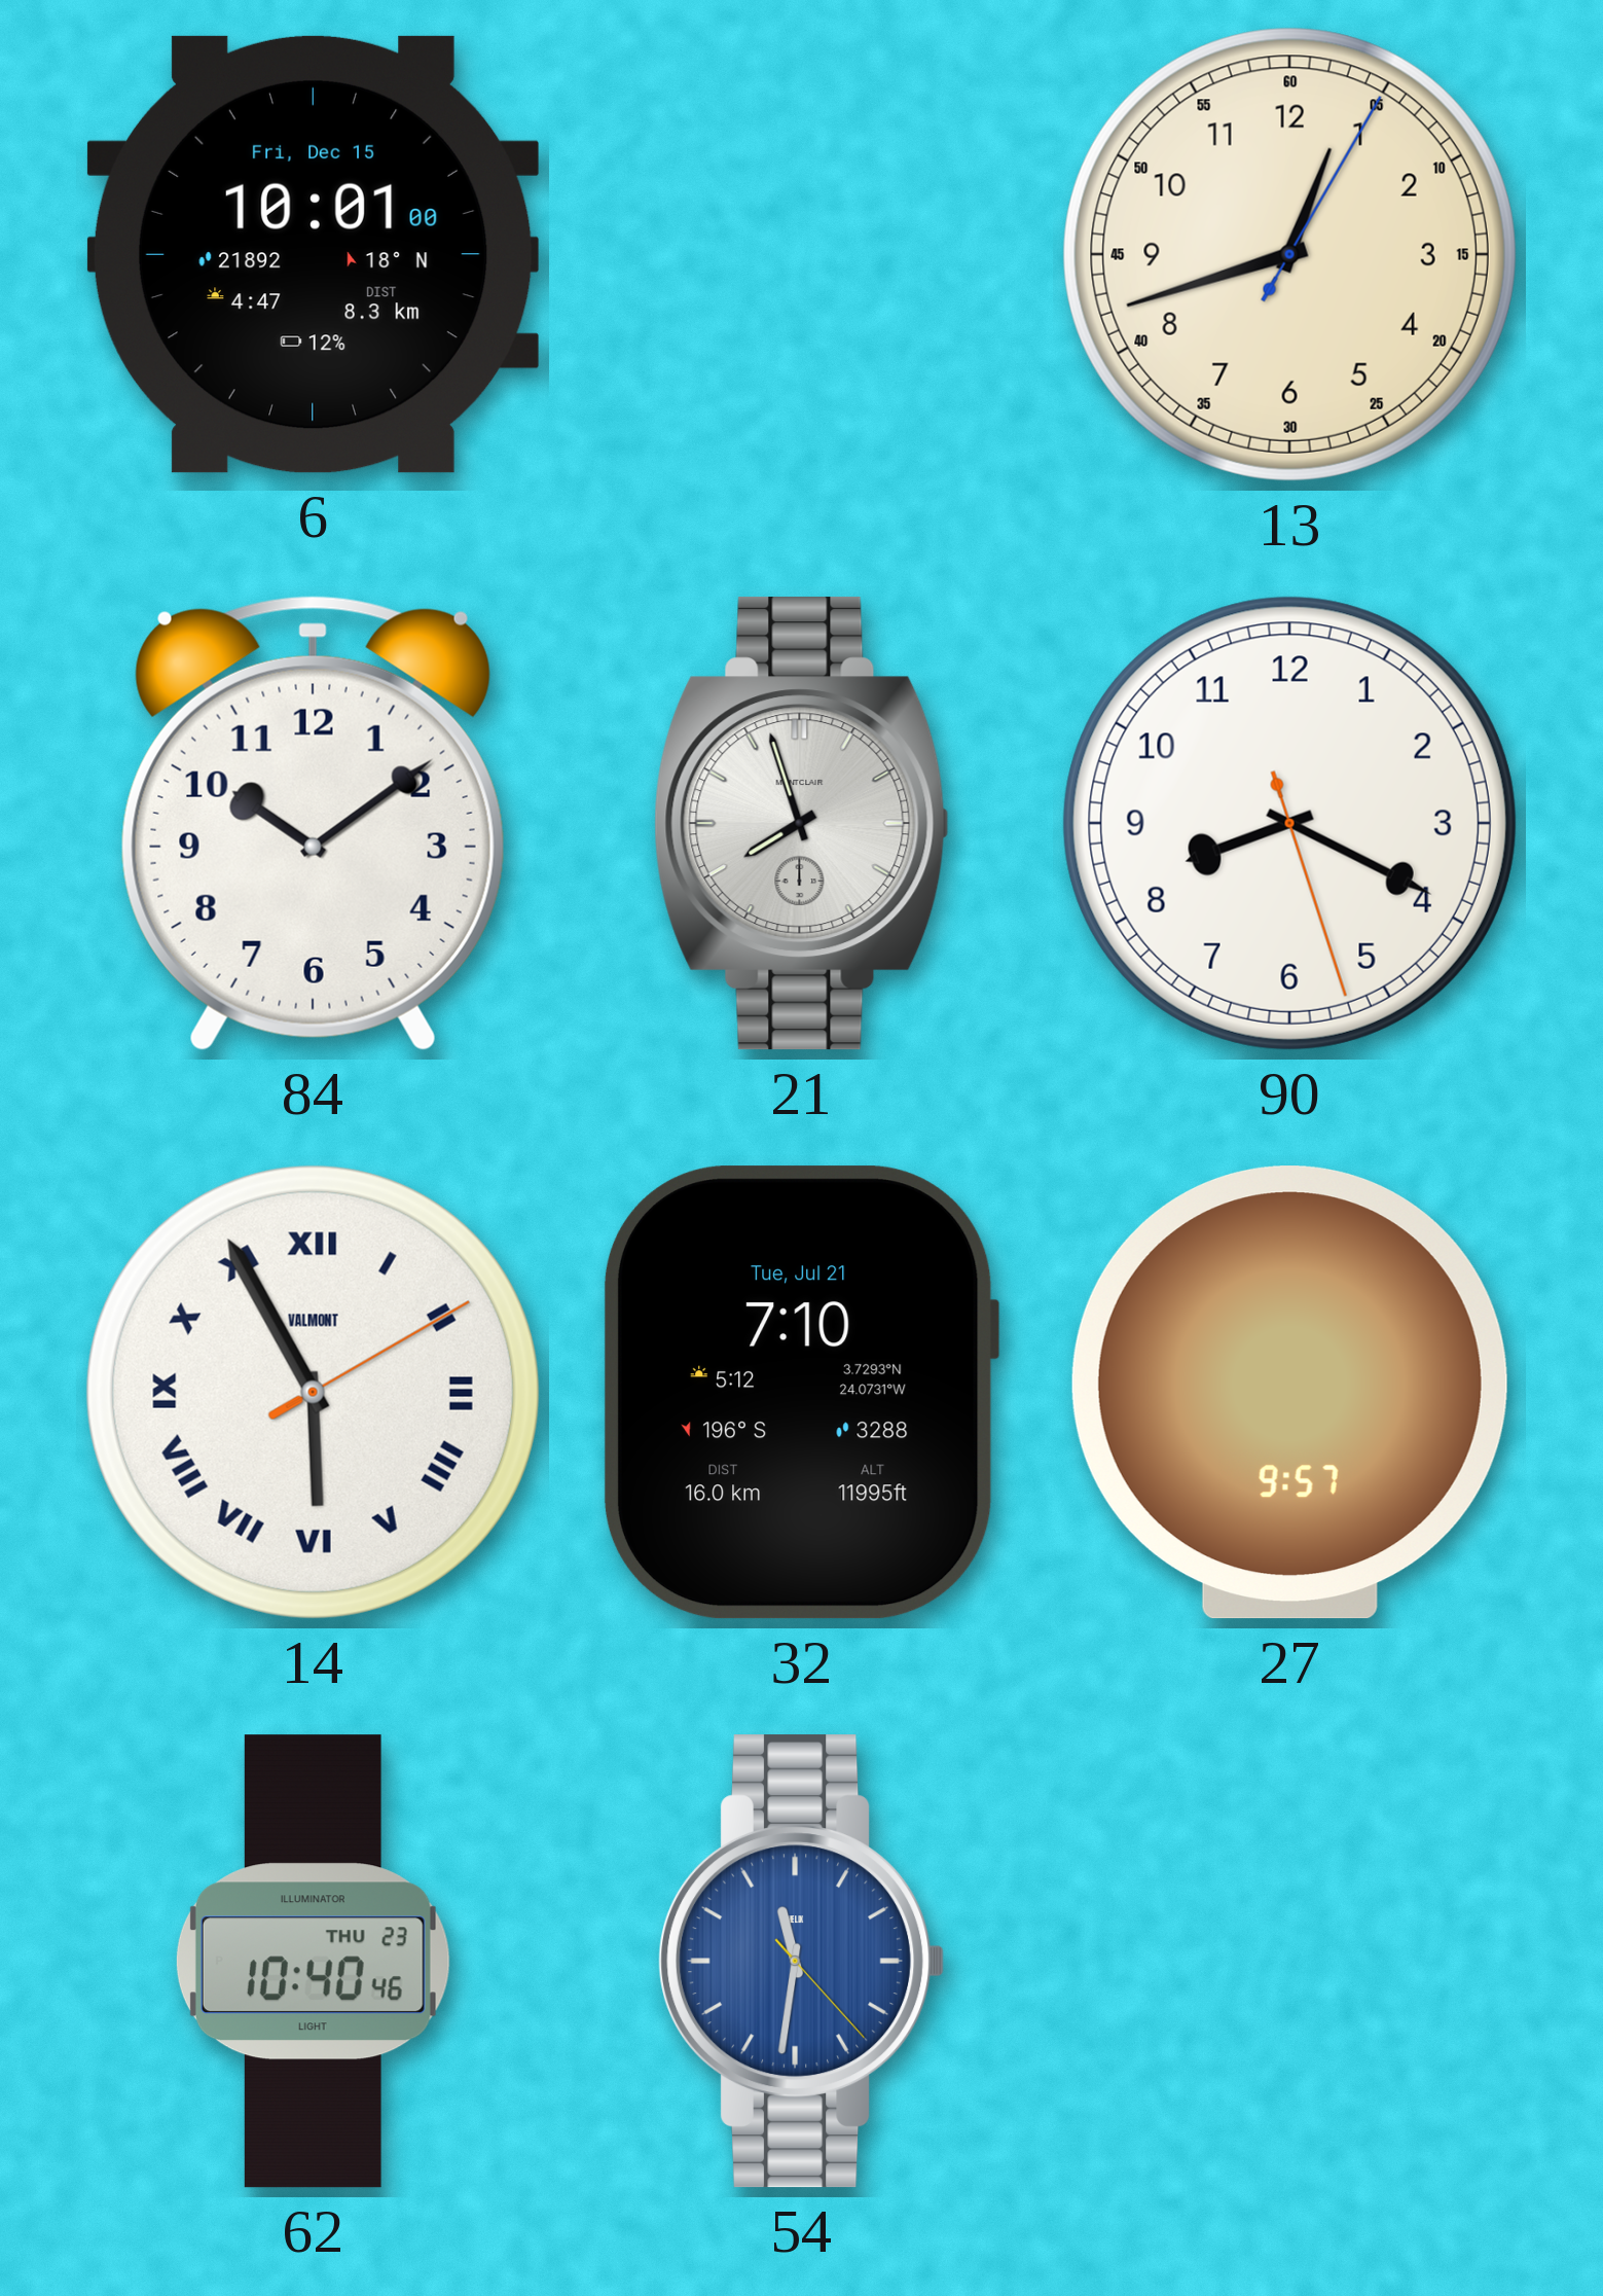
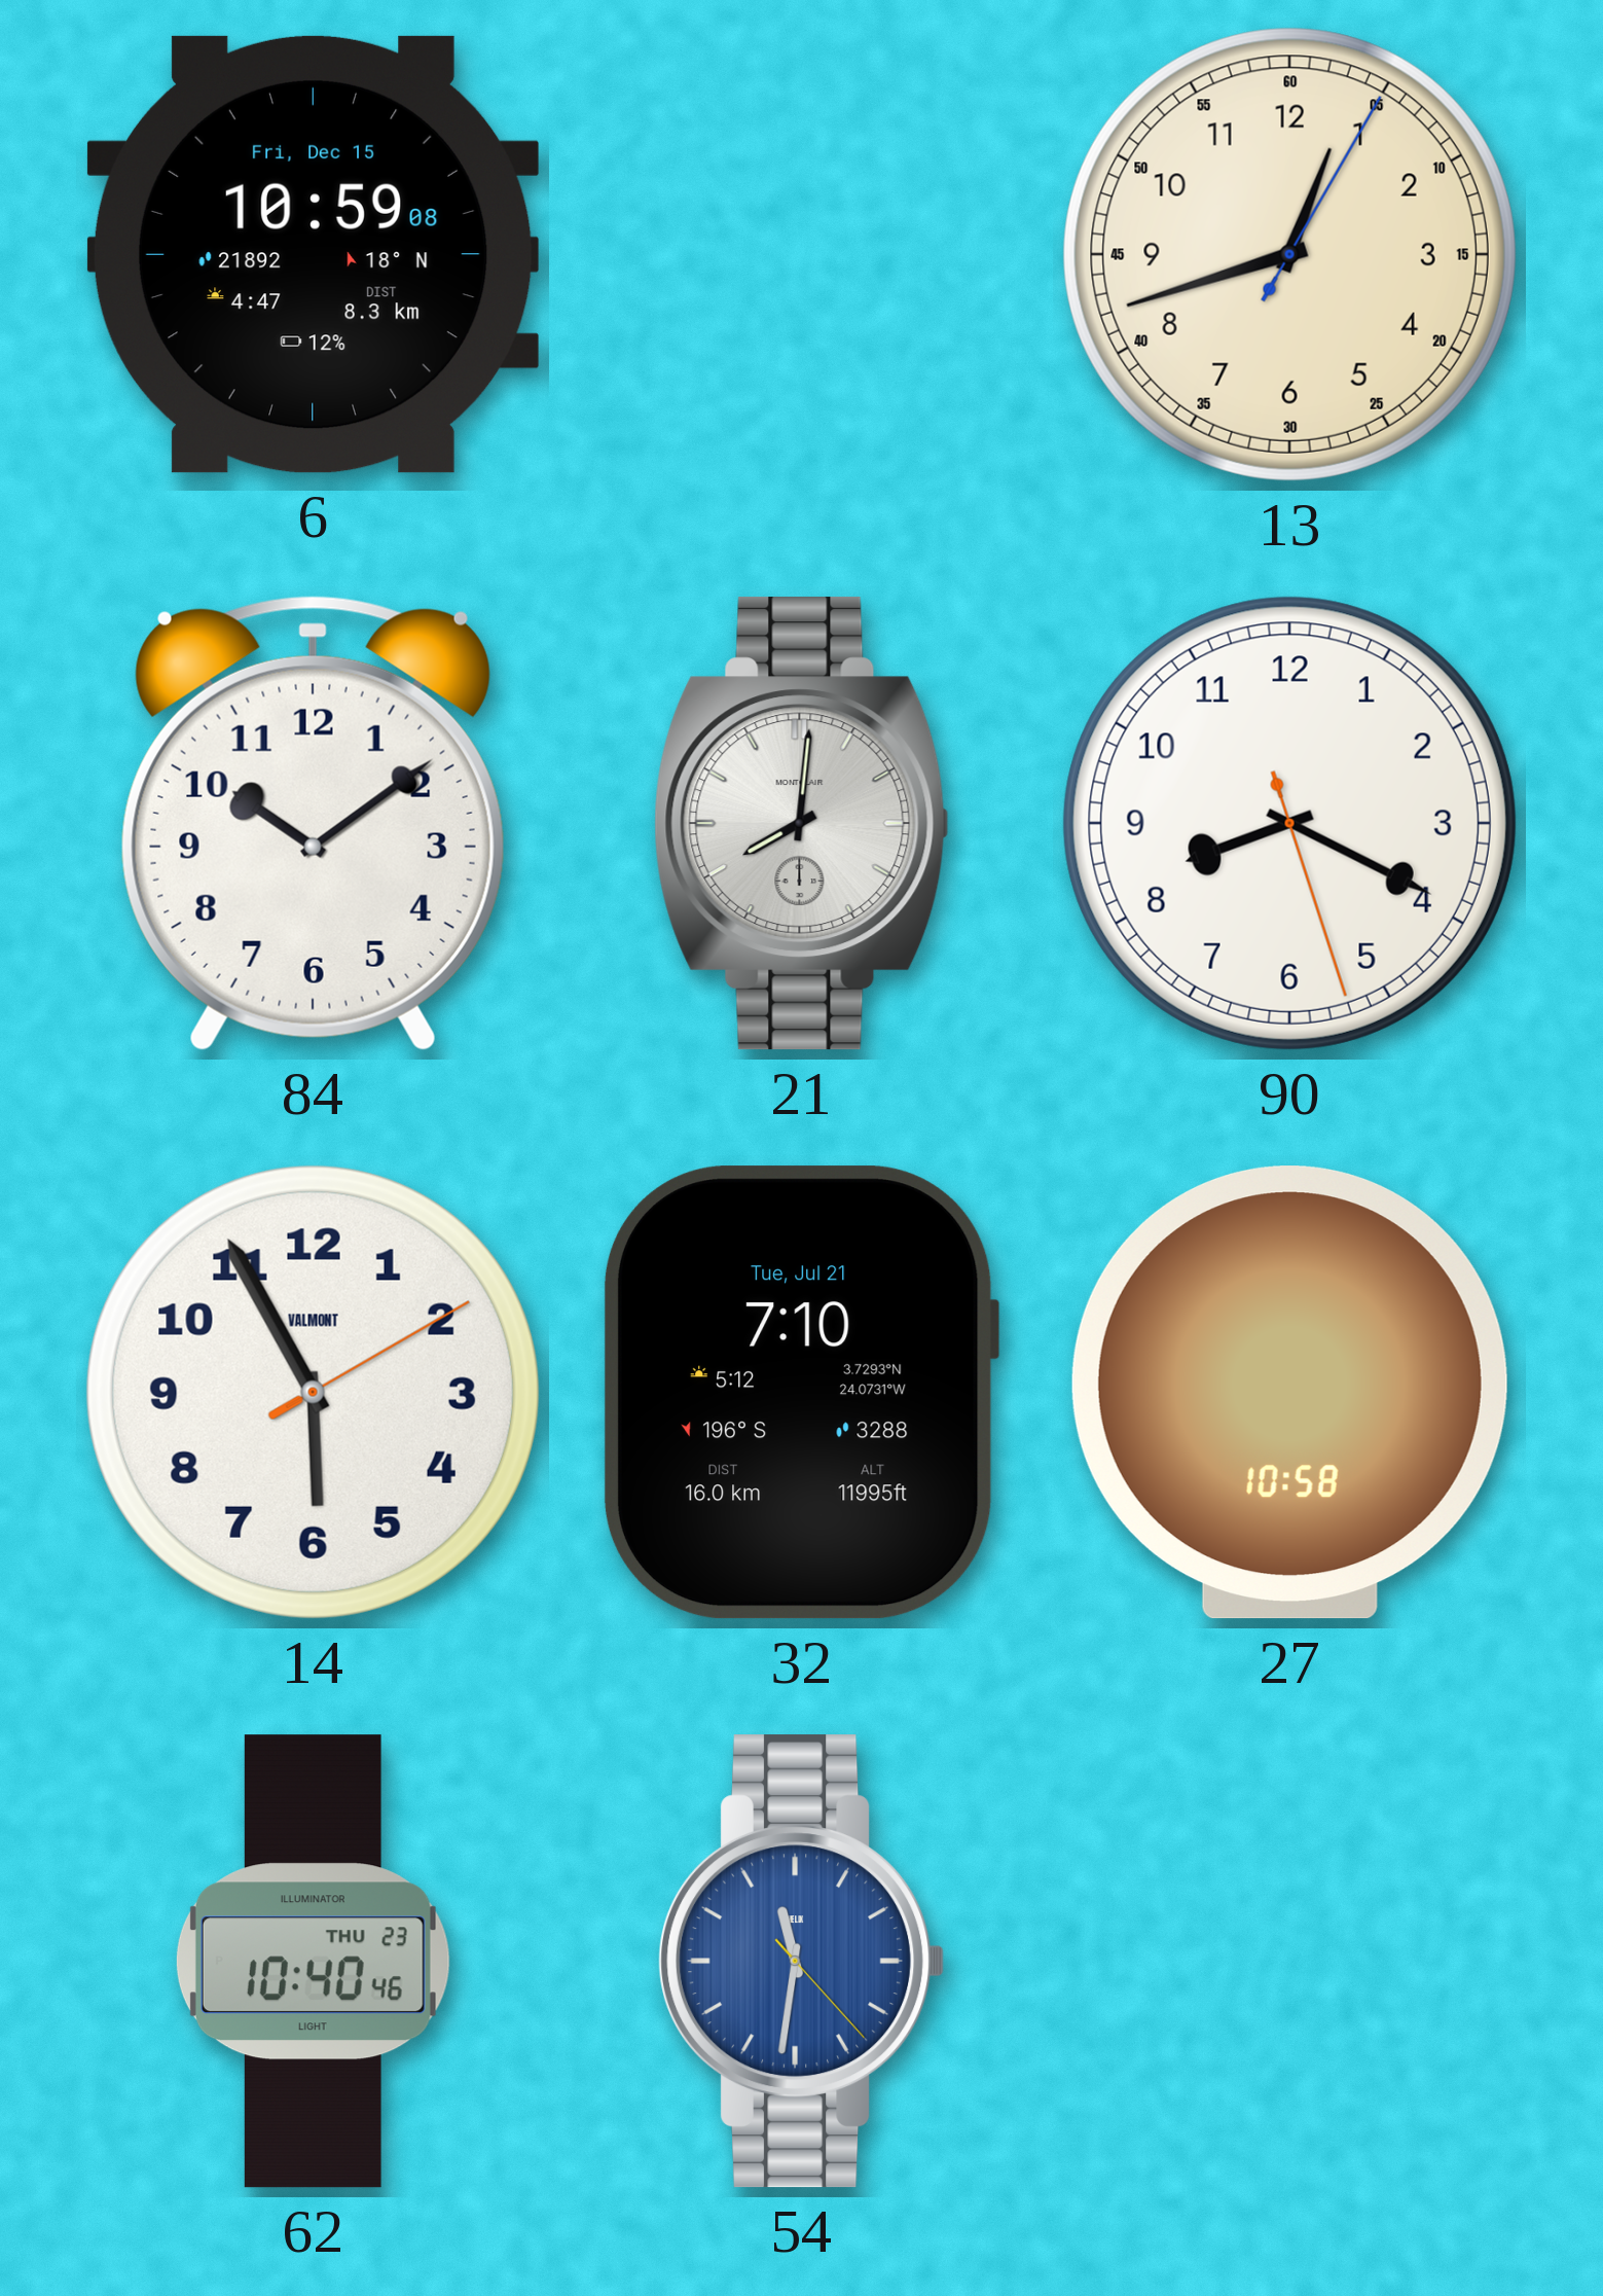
6: 10:01 -> 10:59 (314, 254)
21: 7:57 -> 8:01 (802, 824)
14 numerals: Roman -> Arabic (313, 1392)
27: 9:57 -> 10:58 (1289, 1393)
